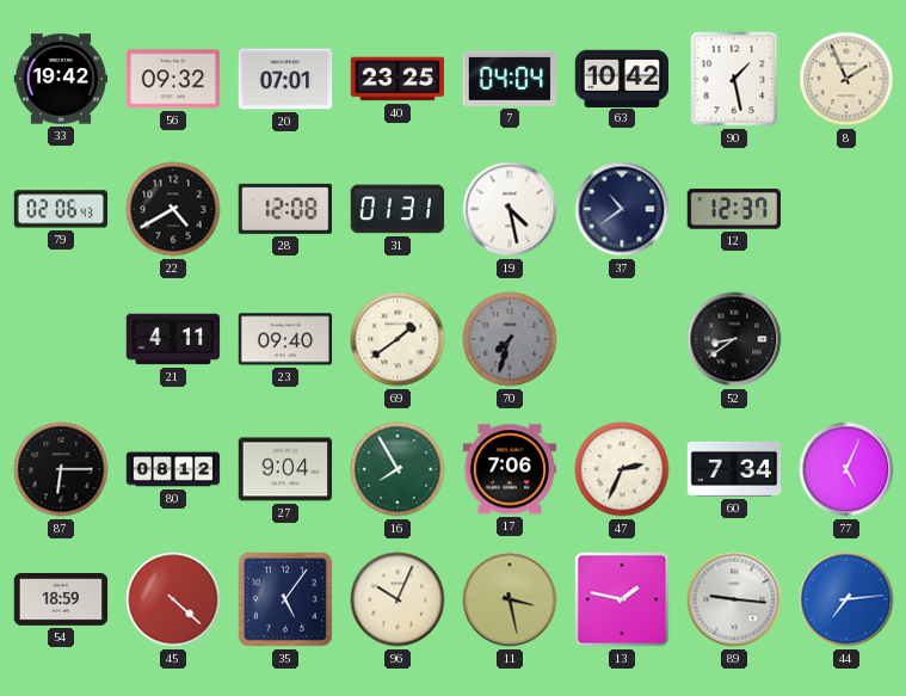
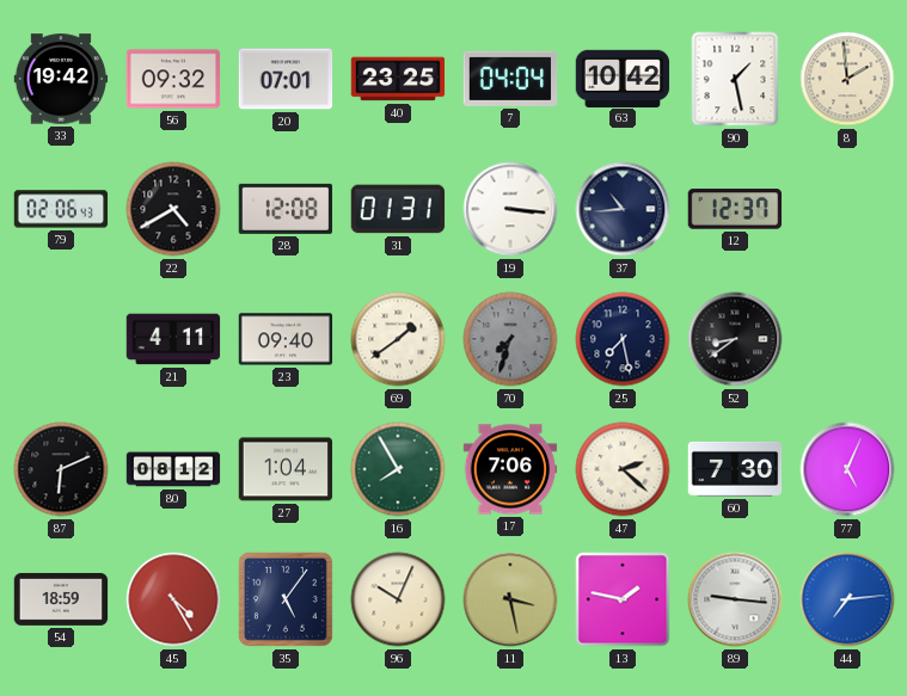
8: 1:56 -> 1:59 (847, 79)
19: 4:28 -> 3:16 (510, 209)
37: 10:39 -> 10:44 (623, 209)
25: none -> 7:28 (623, 339)
87: 6:15 -> 6:11 (61, 469)
27: 9:04 -> 1:04 (286, 469)
47: 2:34 -> 2:22 (623, 469)
60: 7:34 -> 7:30 (735, 469)
45: 4:22 -> 4:25 (173, 599)
